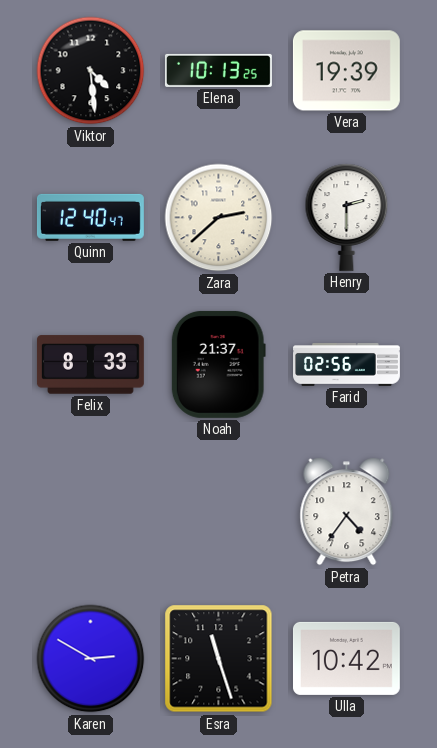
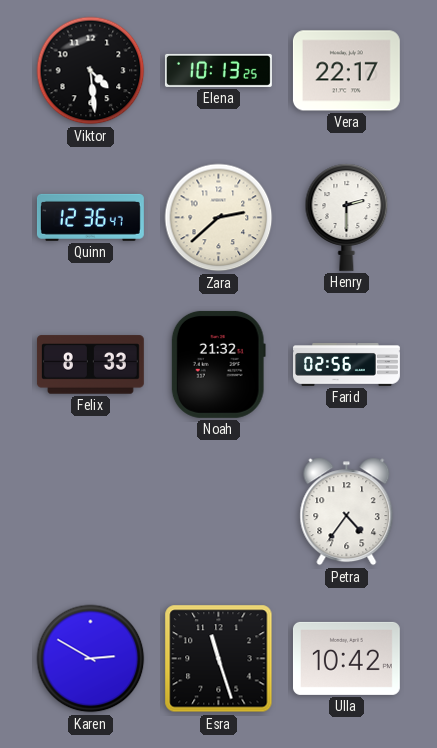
Vera: 19:39 -> 22:17 (346, 71)
Quinn: 12:40 -> 12:36 (90, 217)
Noah: 21:37 -> 21:32 (218, 364)
